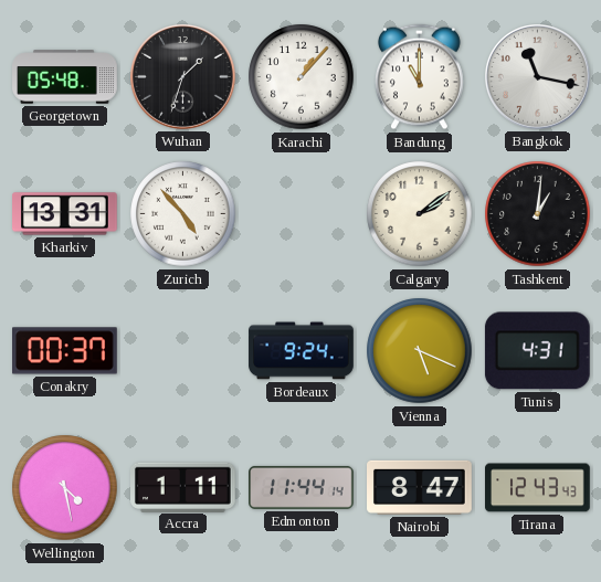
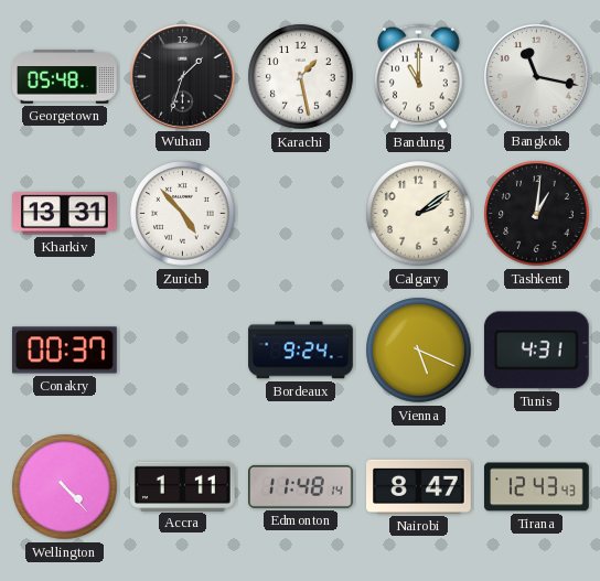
Karachi: 1:07 -> 1:28 (301, 77)
Wellington: 4:28 -> 4:23 (65, 487)
Edmonton: 11:44 -> 11:48 (301, 486)
